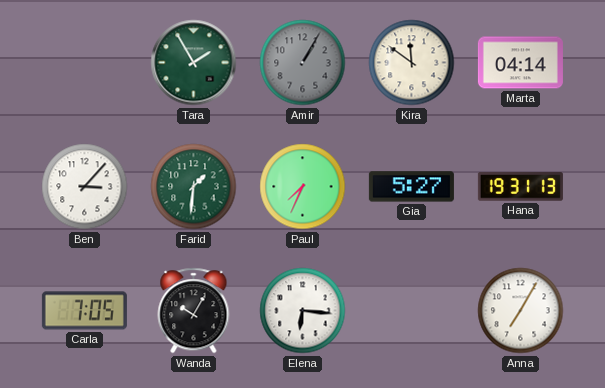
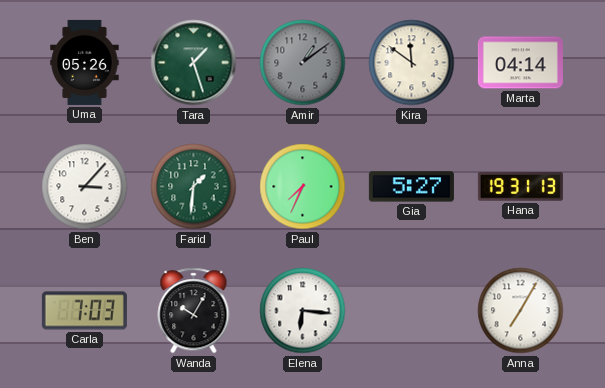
Uma: none -> 05:26 (85, 62)
Tara: 1:55 -> 1:27 (194, 63)
Amir: 1:05 -> 1:09 (303, 63)
Carla: 7:05 -> 7:03 (84, 311)
